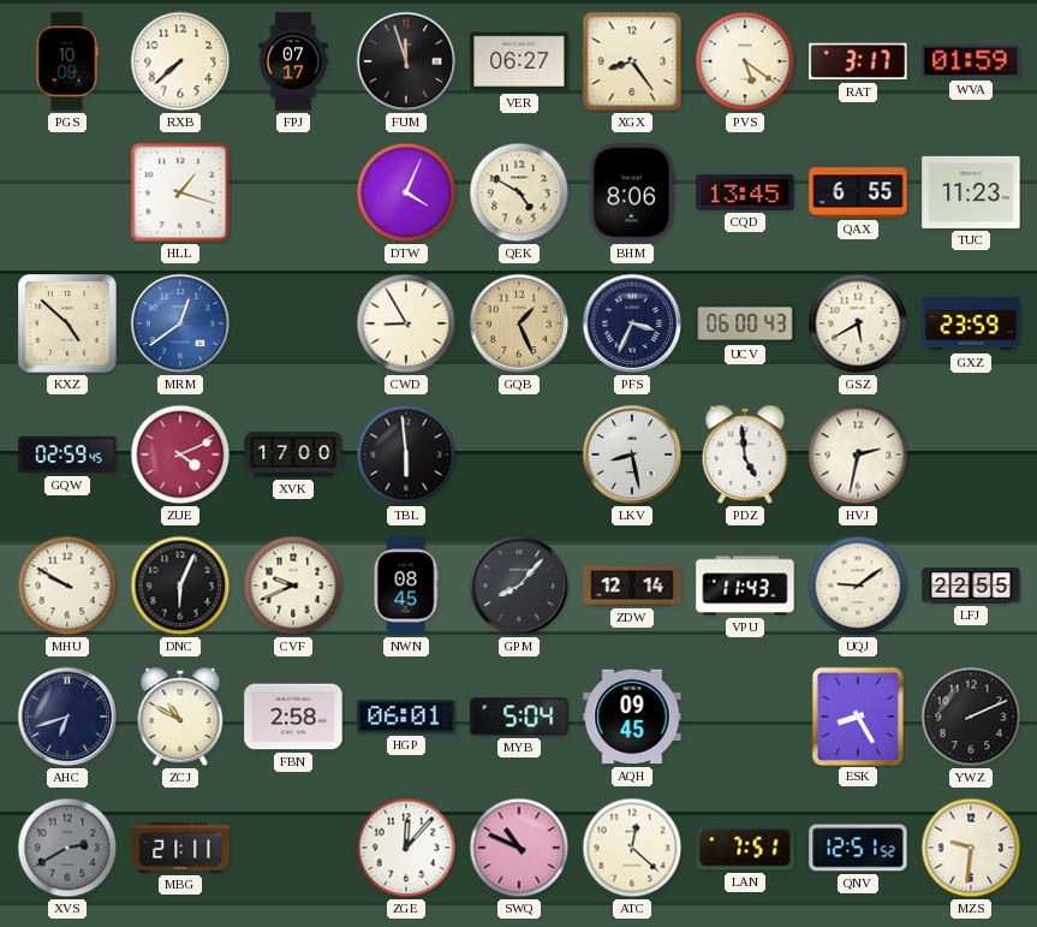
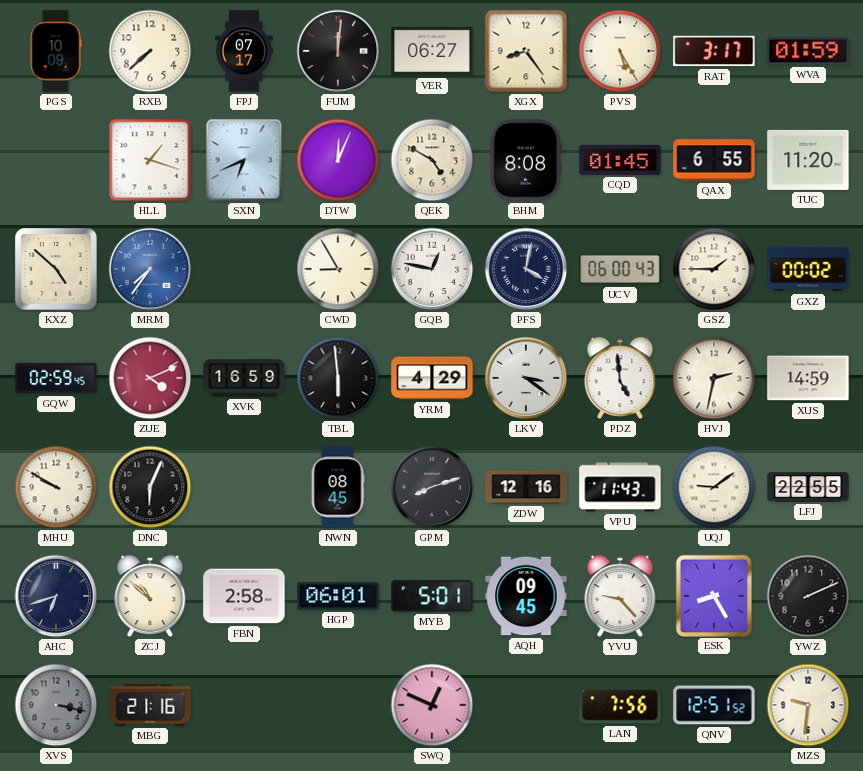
FUM: 11:57 -> 12:01 (338, 51)
PVS: 5:21 -> 5:25 (620, 51)
SXN: none -> 6:41 (244, 160)
DTW: 4:04 -> 12:04 (338, 160)
BHM: 8:06 -> 8:08 (526, 160)
CQD: 13:45 -> 01:45 (620, 160)
TUC: 11:23 -> 11:20 (808, 160)
MRM: 12:39 -> 7:36 (150, 269)
GQB: 1:26 -> 12:47 (432, 269)
GQB dial: champagne -> white (432, 269)
PFS: 3:34 -> 4:02 (526, 269)
GSZ: 5:40 -> 1:45 (714, 269)
GXZ: 23:59 -> 00:02 (808, 269)
XVK: 17:00 -> 16:59 (244, 378)
YRM: none -> 4:29 (432, 378)
LKV: 8:28 -> 3:21 (526, 378)
XUS: none -> 14:59 (808, 378)
CVF: 9:41 -> none (293, 586)
GPM: 8:07 -> 8:12 (432, 487)
ZDW: 12:14 -> 12:16 (526, 487)
ZCJ: 10:50 -> 10:52 (150, 596)
MYB: 5:04 -> 5:01 (432, 596)
YVU: none -> 9:23 (620, 596)
XVS: 2:40 -> 3:17 (56, 705)
MBG: 21:11 -> 21:16 (150, 705)
ZGE: 12:07 -> none (406, 848)
SWQ: 10:49 -> 12:49 (432, 705)
ATC: 12:22 -> none (632, 848)
LAN: 7:51 -> 7:56 (620, 705)
